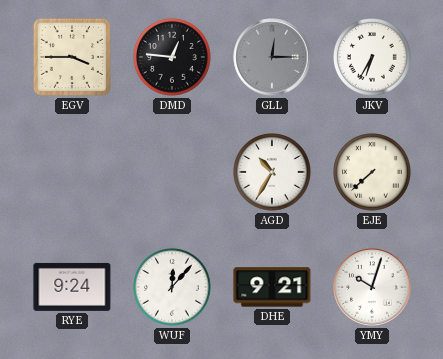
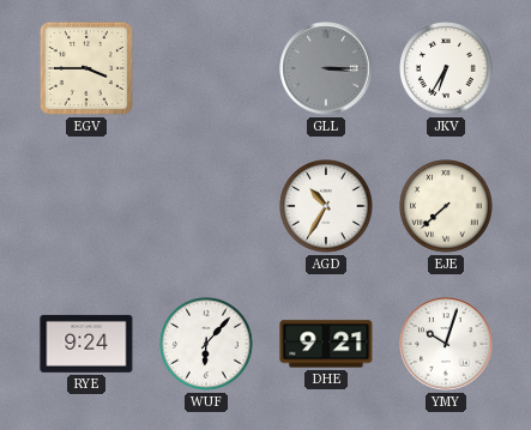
DMD: 12:46 -> none (172, 57)
GLL: 12:15 -> 3:15 (326, 68)
WUF: 12:07 -> 6:07 (206, 344)
